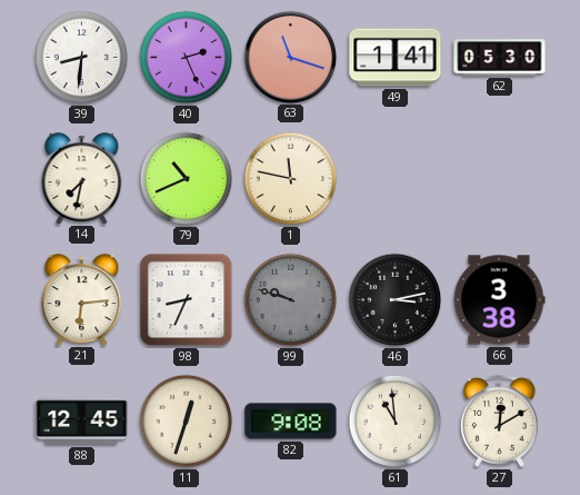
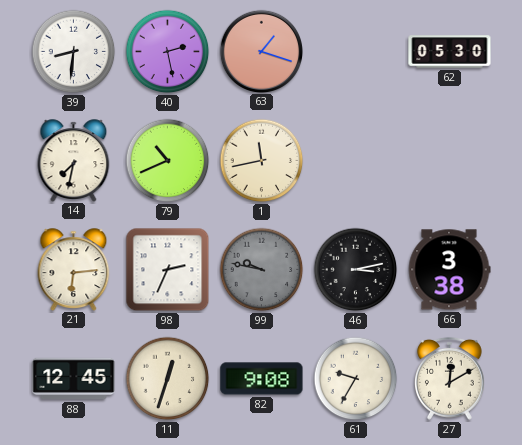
40: 2:26 -> 2:28 (168, 52)
63: 11:18 -> 1:18 (261, 51)
49: 1:41 -> none (396, 58)
1: 11:47 -> 11:43 (262, 161)
98: 8:34 -> 2:34 (168, 270)
99: 9:48 -> 9:47 (262, 270)
61: 10:59 -> 9:35 (356, 379)
